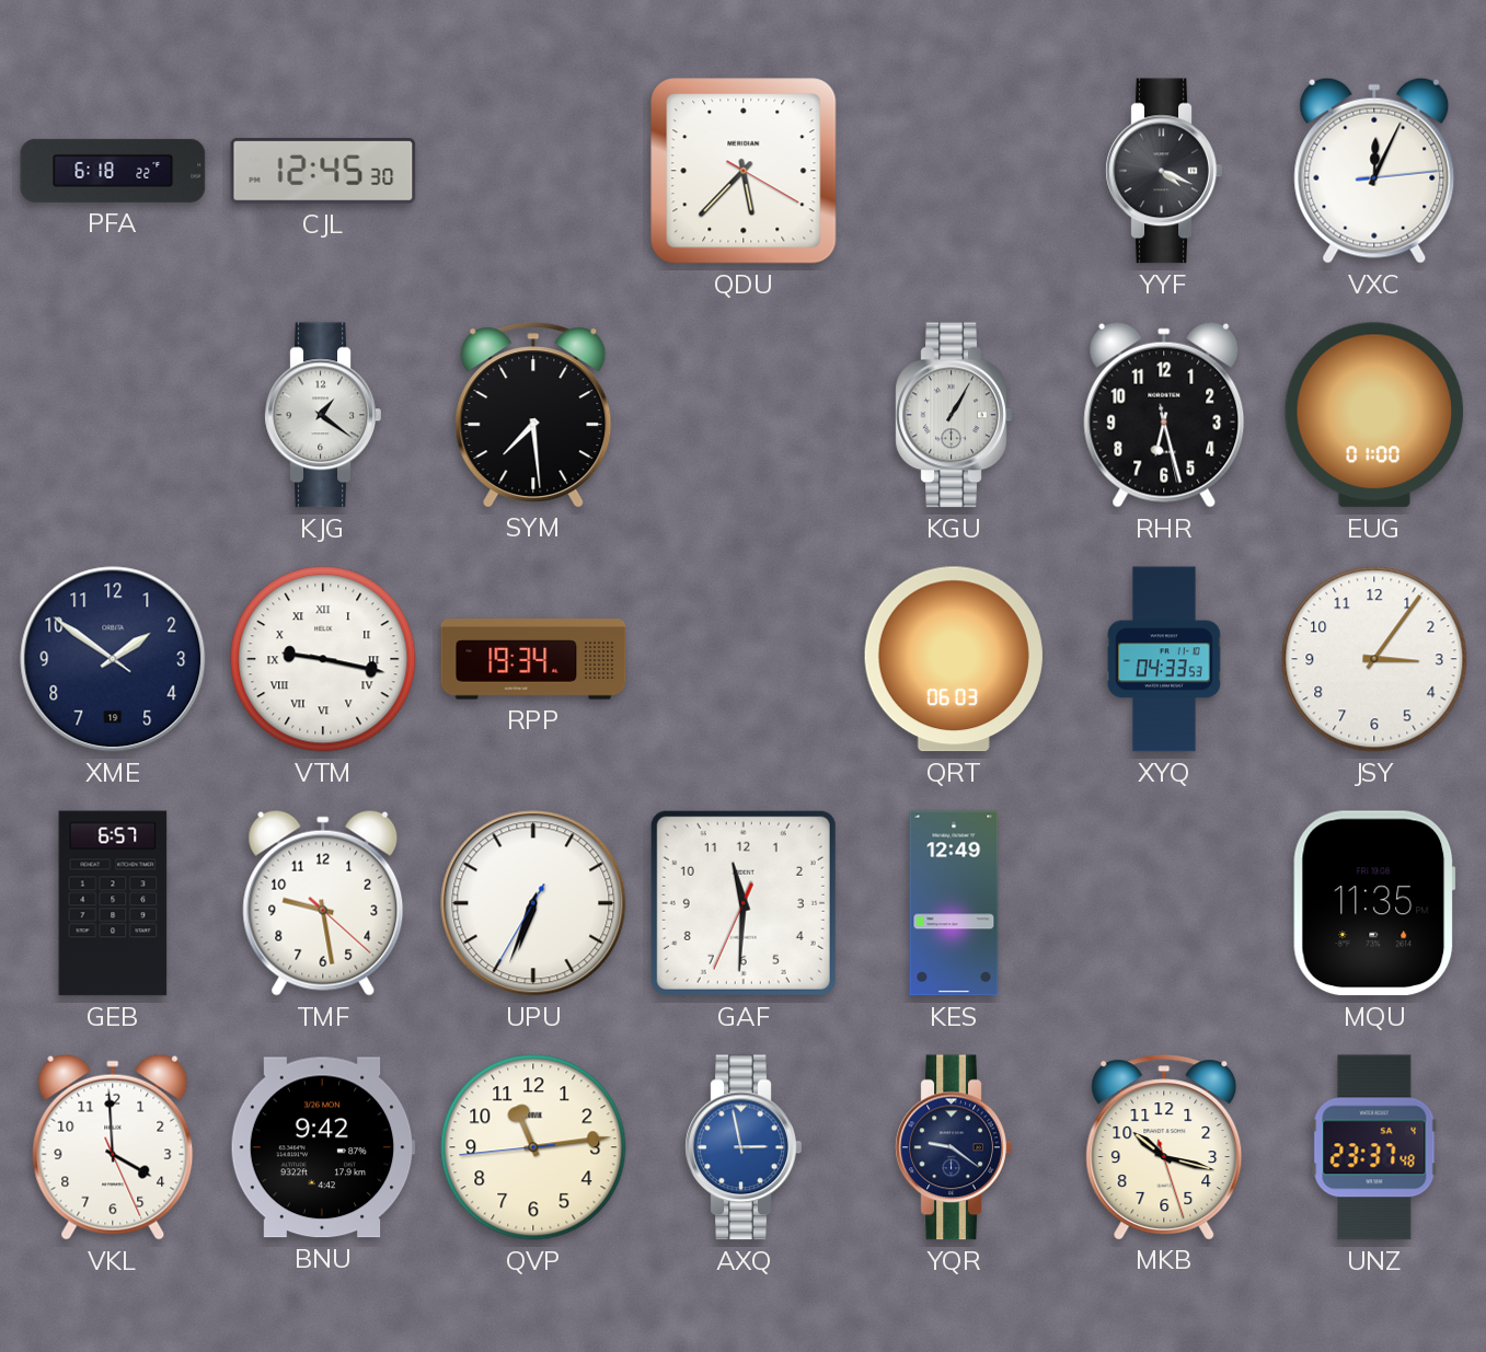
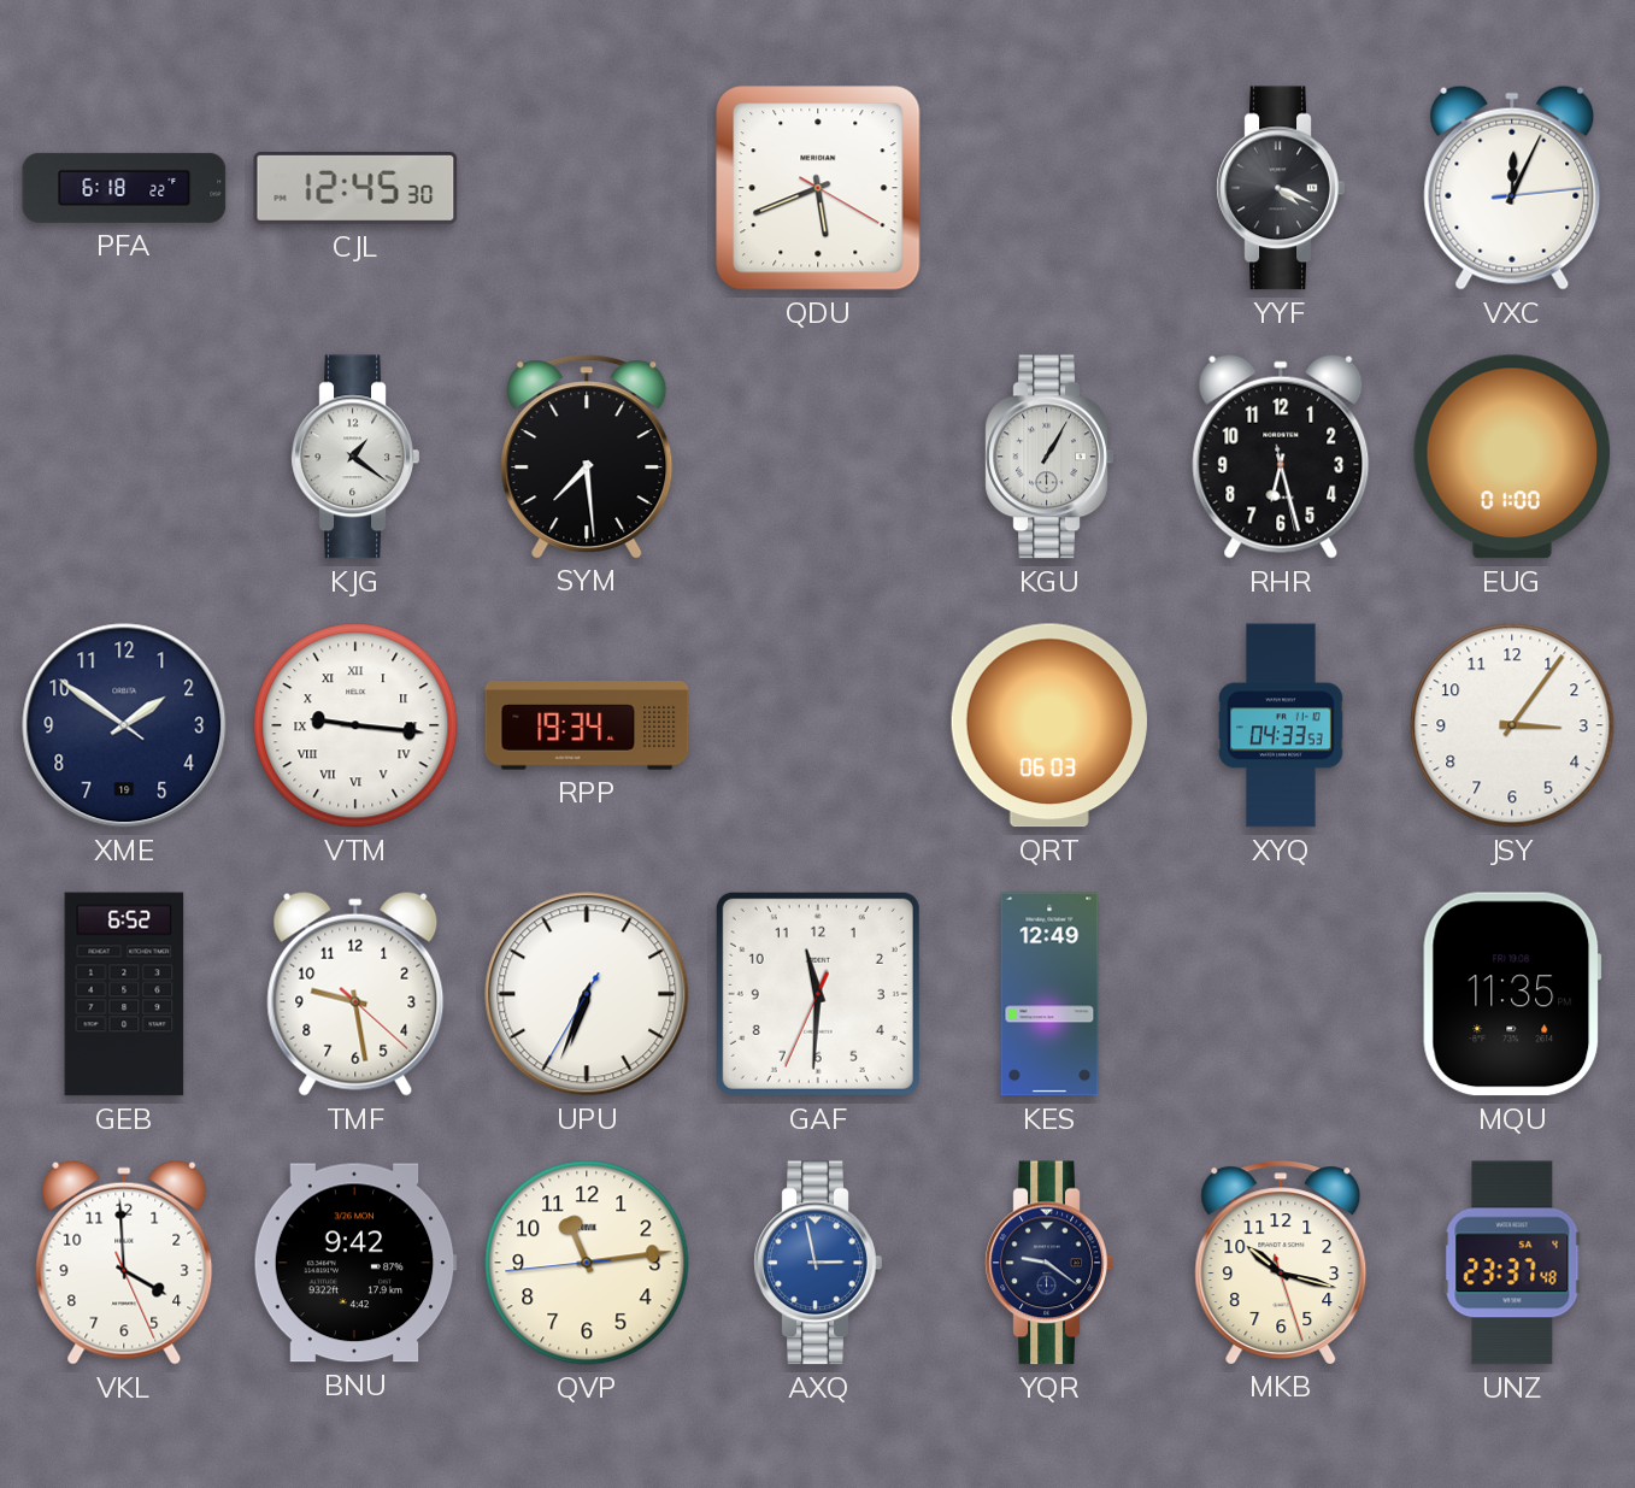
QDU: 5:37 -> 5:41 (818, 188)
VTM: 9:17 -> 9:16 (355, 725)
GEB: 6:57 -> 6:52 (124, 994)
